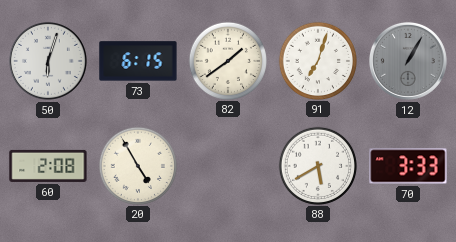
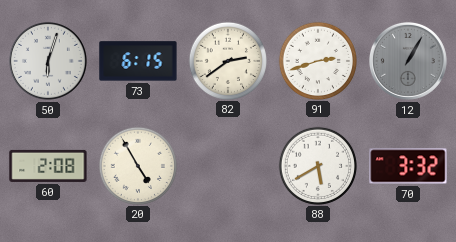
82: 1:39 -> 2:39 (227, 60)
91: 7:03 -> 2:42 (317, 60)
70: 3:33 -> 3:32 (408, 166)
